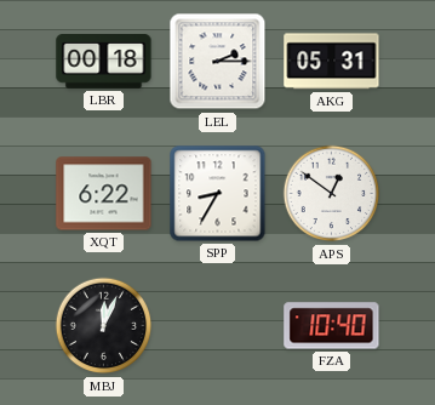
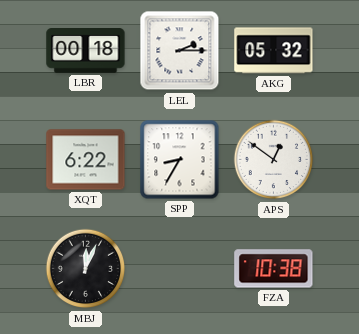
AKG: 05:31 -> 05:32 (274, 51)
FZA: 10:40 -> 10:38 (274, 269)
